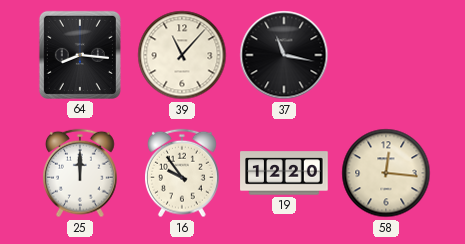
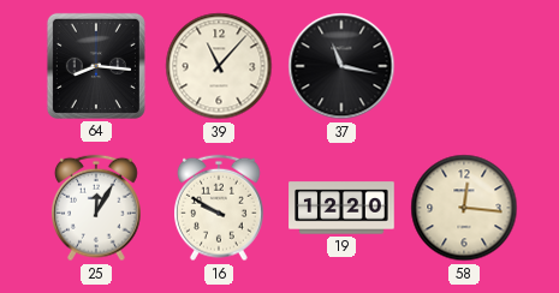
25: 12:00 -> 12:05 (97, 208)
16: 9:54 -> 9:50 (220, 208)
